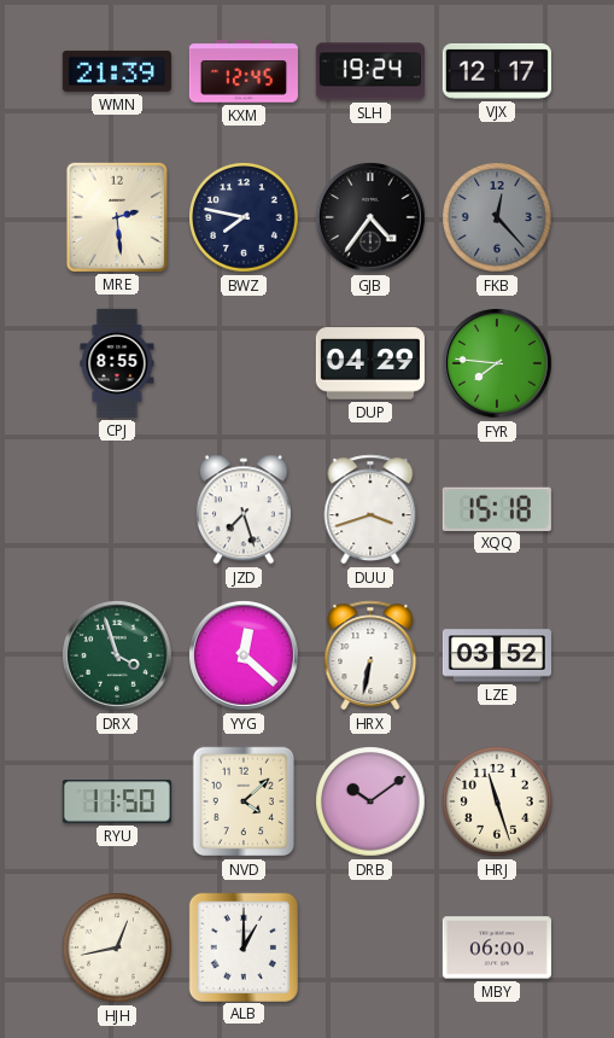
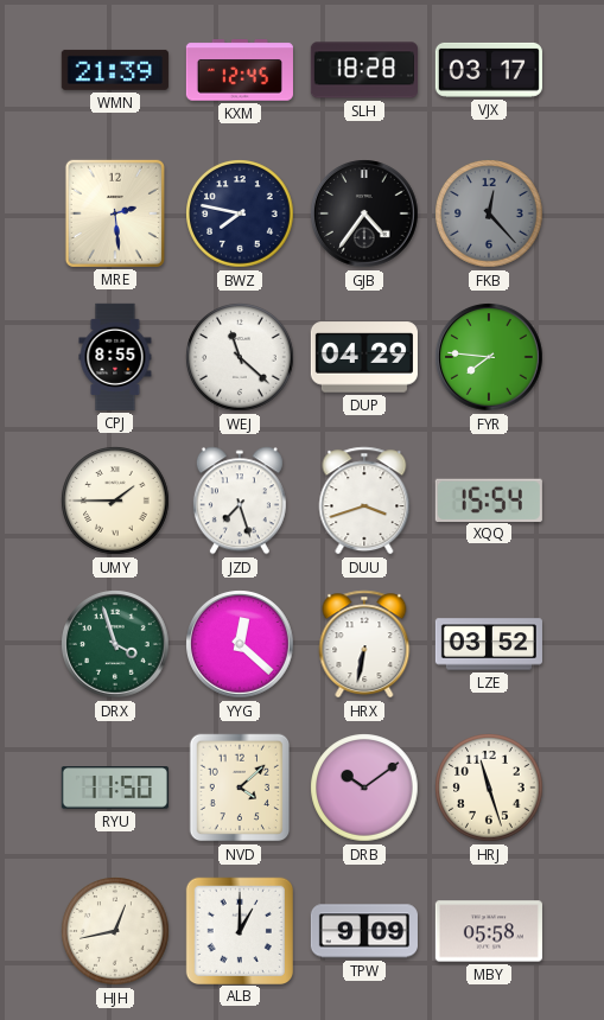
SLH: 19:24 -> 18:28 (364, 70)
VJX: 12:17 -> 03:17 (489, 70)
WEJ: none -> 11:22 (240, 357)
UMY: none -> 1:45 (115, 501)
XQQ: 15:18 -> 15:54 (489, 499)
TPW: none -> 9:09 (363, 931)
MBY: 06:00 -> 05:58 (489, 931)
